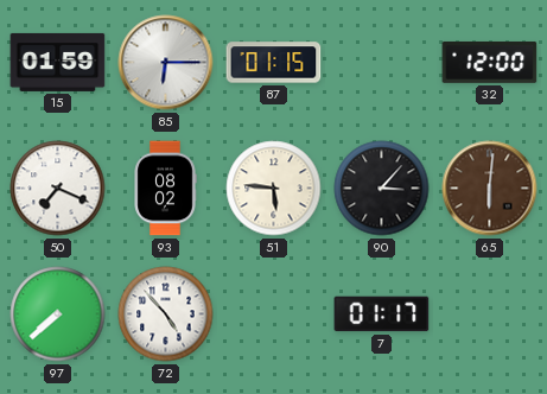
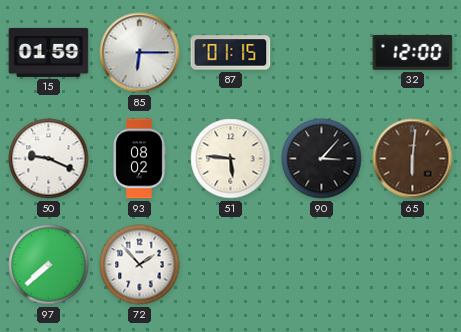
50: 7:19 -> 9:19 (49, 159)
72: 4:53 -> 1:53 (140, 265)
7: 01:17 -> none (382, 314)
